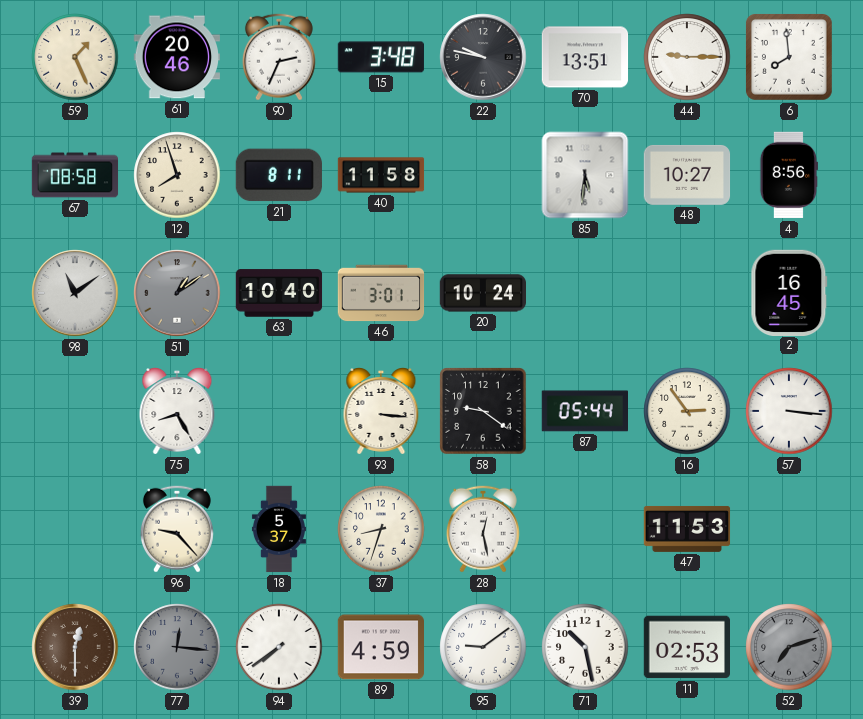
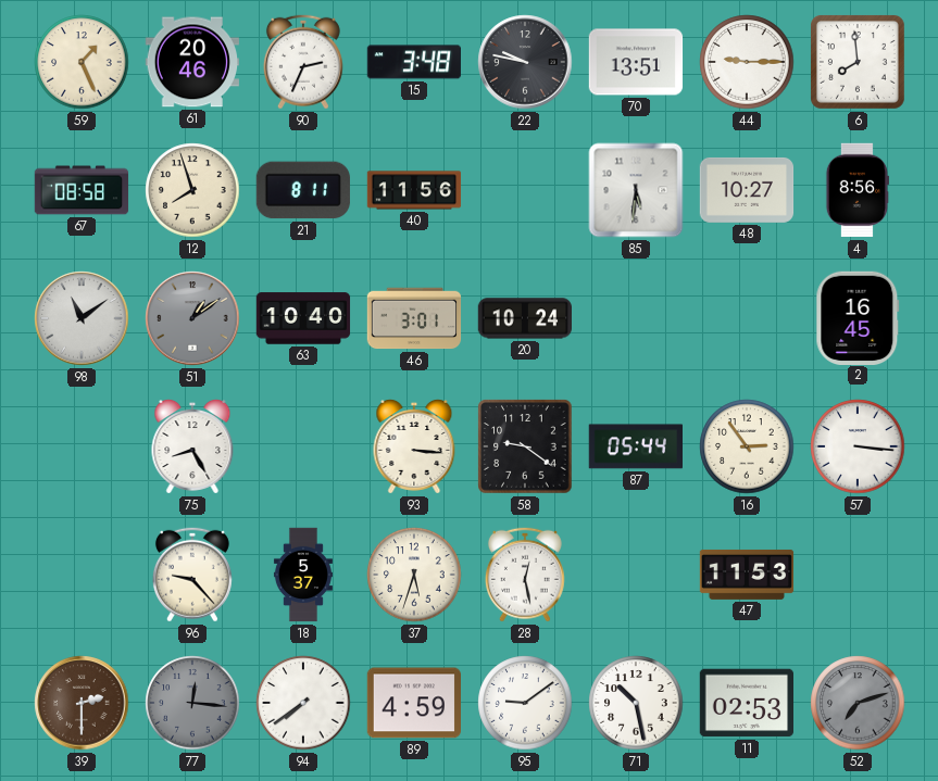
40: 11:58 -> 11:56 (414, 190)
37: 8:33 -> 5:33 (414, 575)
39: 12:30 -> 2:30 (82, 703)
